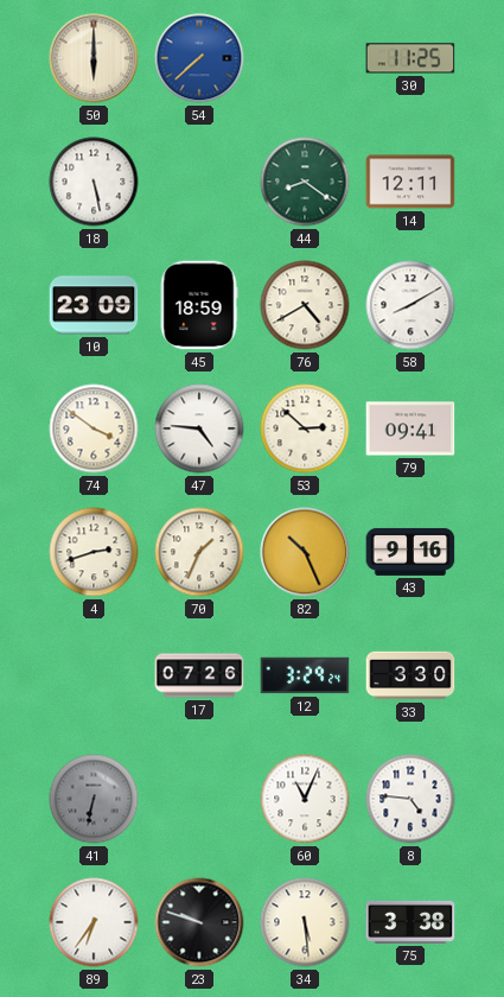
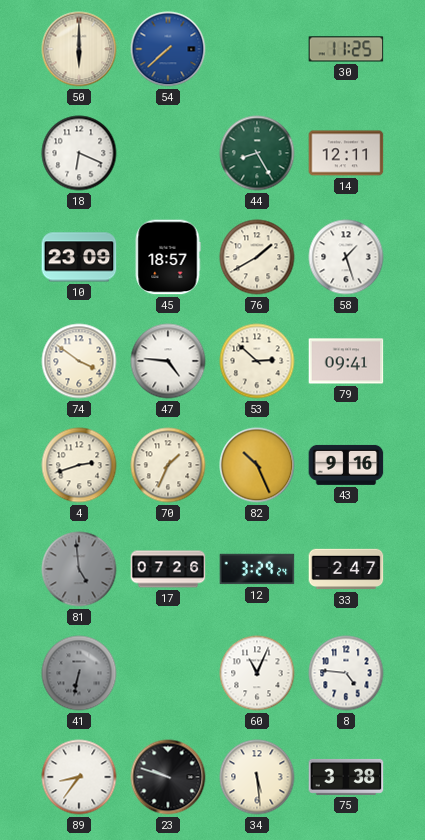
18: 5:28 -> 6:19 (79, 153)
44: 8:21 -> 8:25 (257, 153)
45: 18:59 -> 18:57 (168, 257)
76: 4:40 -> 1:40 (257, 257)
58: 8:10 -> 1:27 (346, 257)
81: none -> 4:59 (79, 569)
33: 3:30 -> 2:47 (346, 569)
89: 6:36 -> 8:36 (79, 777)
